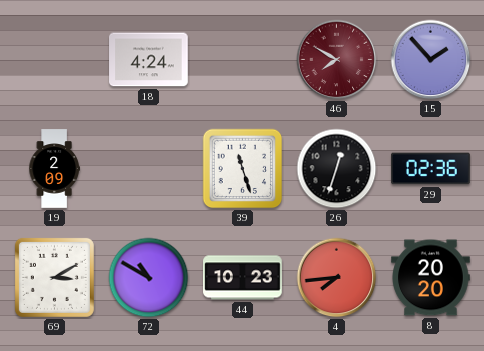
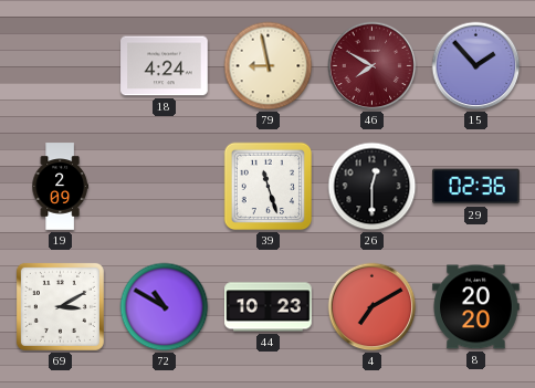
79: none -> 8:58 (269, 66)
26: 12:33 -> 12:30 (373, 187)
4: 7:44 -> 7:10 (373, 307)
